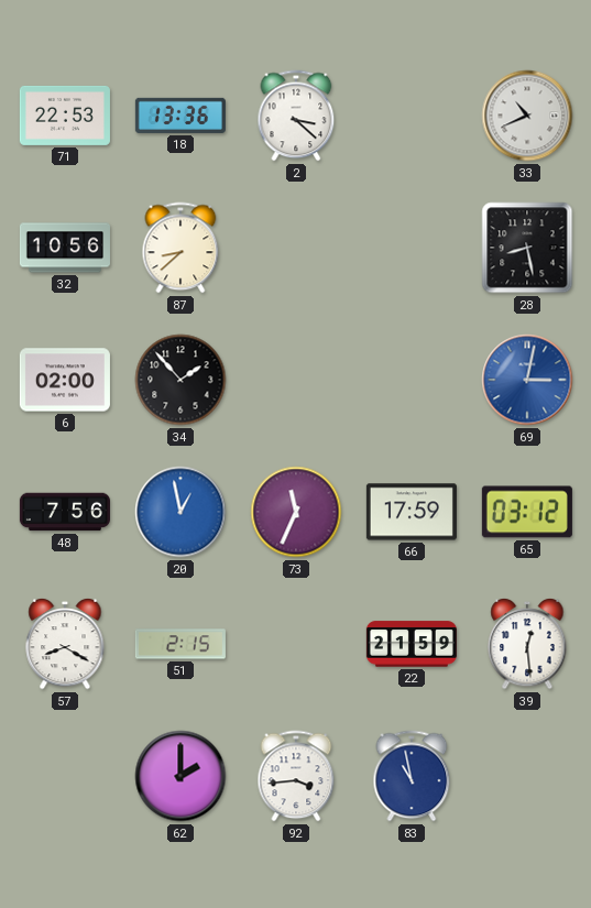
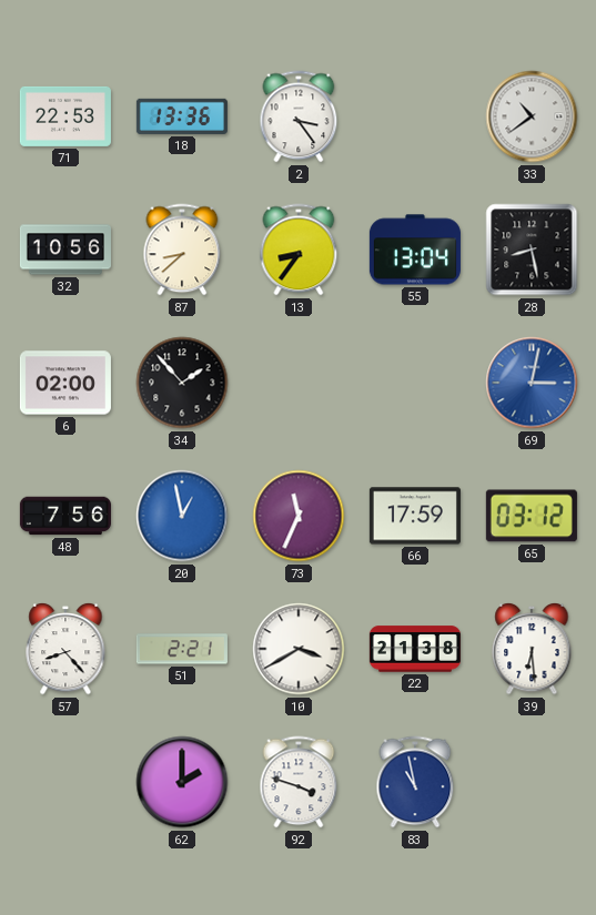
2: 3:22 -> 3:24 (299, 116)
33: 10:41 -> 10:39 (532, 116)
13: none -> 8:36 (299, 250)
55: none -> 13:04 (415, 250)
57: 8:20 -> 8:23 (65, 649)
51: 2:15 -> 2:21 (182, 649)
10: none -> 3:40 (299, 649)
22: 21:59 -> 21:38 (415, 649)
39: 12:29 -> 6:29 (532, 649)
92: 3:44 -> 3:48 (299, 782)
